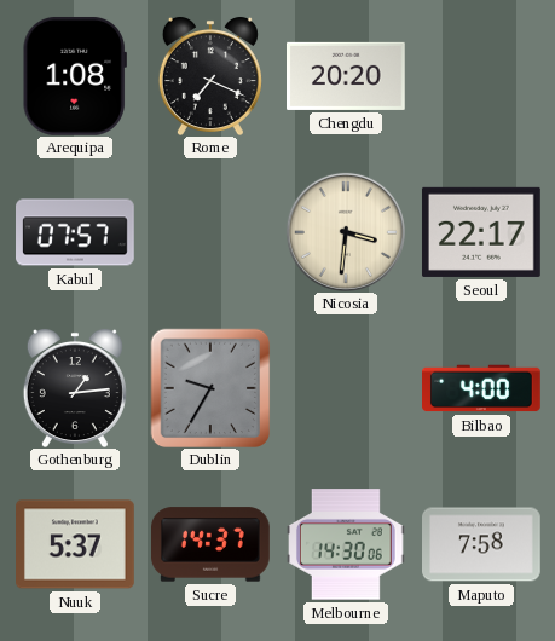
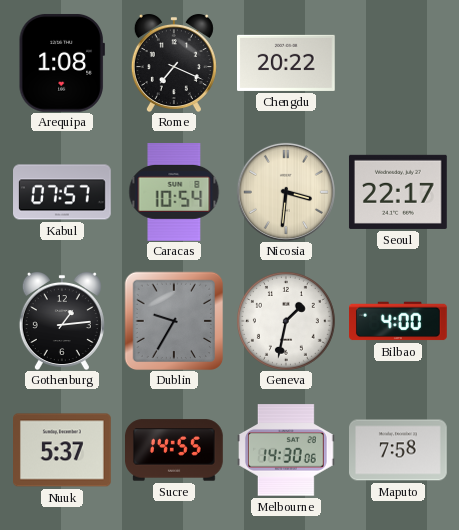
Chengdu: 20:20 -> 20:22 (287, 63)
Caracas: none -> 10:54 (174, 193)
Geneva: none -> 1:32 (286, 321)
Sucre: 14:37 -> 14:55 (175, 450)
